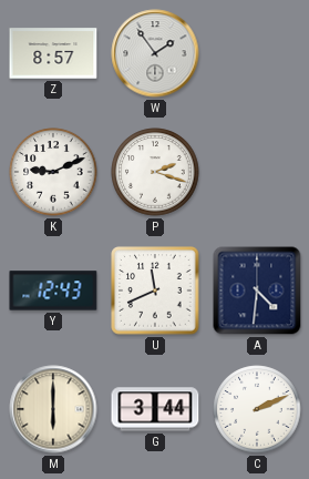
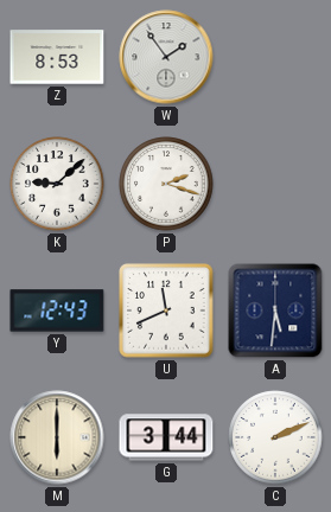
Z: 8:57 -> 8:53 (57, 57)
K: 9:11 -> 9:08 (57, 184)
A: 4:31 -> 5:31 (275, 311)
